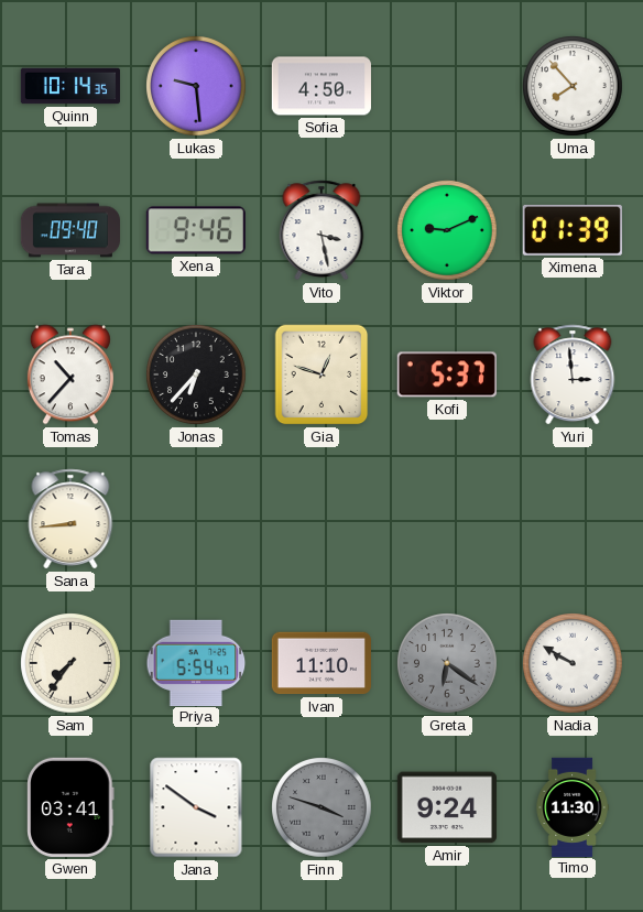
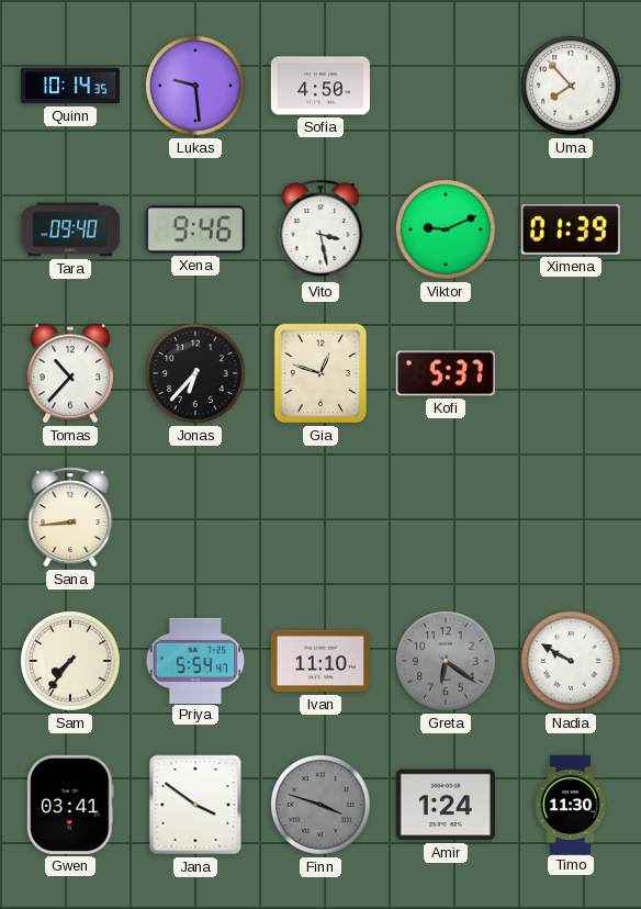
Yuri: 2:59 -> none (573, 374)
Amir: 9:24 -> 1:24 (446, 805)
